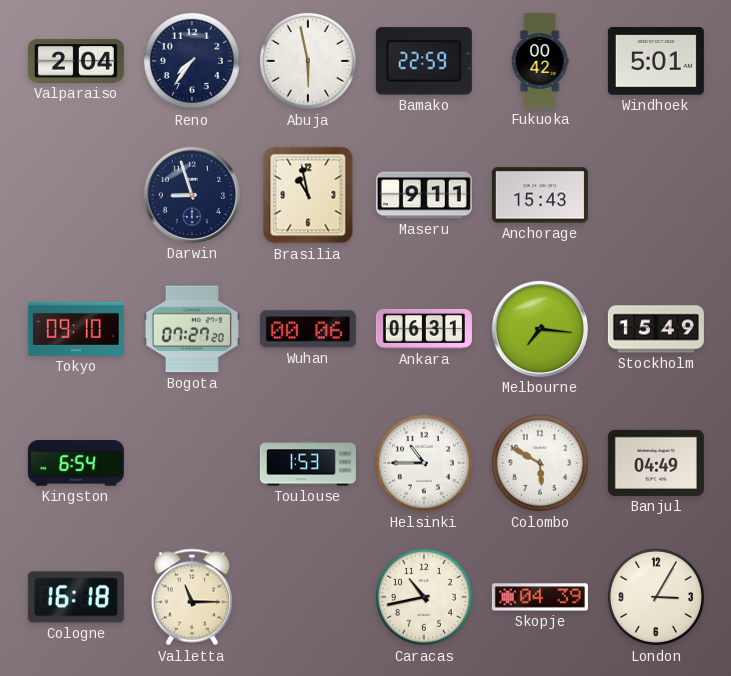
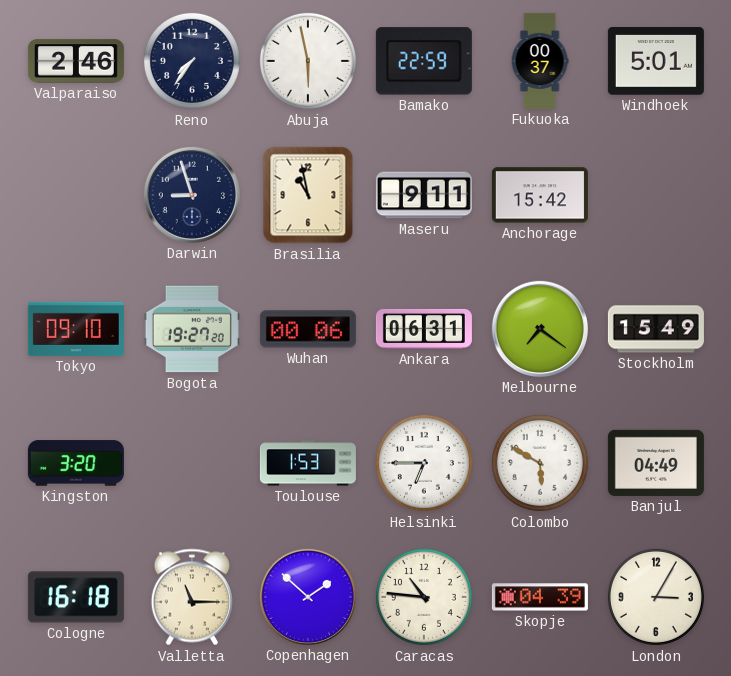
Valparaiso: 2:04 -> 2:46 (76, 61)
Fukuoka: 00:42 -> 00:37 (540, 61)
Anchorage: 15:43 -> 15:42 (540, 195)
Bogota: 07:27 -> 19:27 (192, 329)
Melbourne: 7:16 -> 7:21 (540, 329)
Kingston: 6:54 -> 3:20 (76, 463)
Helsinki: 10:45 -> 6:45 (424, 463)
Copenhagen: none -> 1:52 (308, 597)
Caracas: 10:43 -> 10:46 (424, 597)
